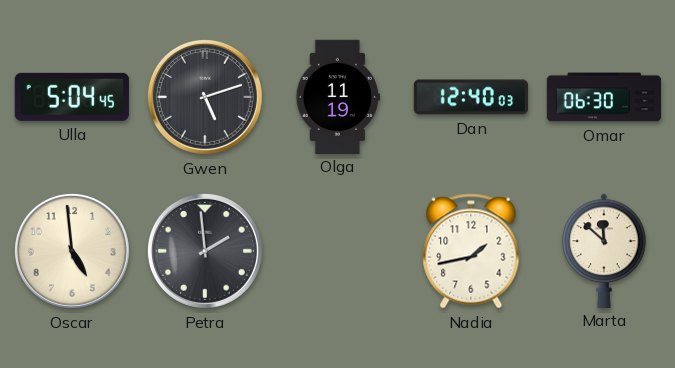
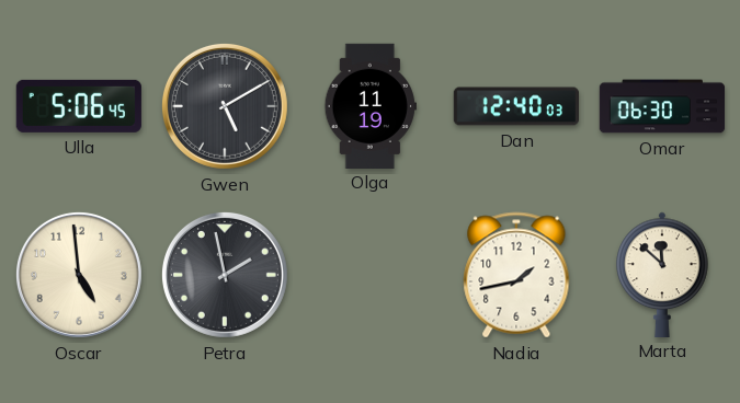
Ulla: 5:04 -> 5:06 (79, 106)
Gwen: 5:12 -> 5:10 (225, 106)
Petra: 1:59 -> 1:58 (225, 275)
